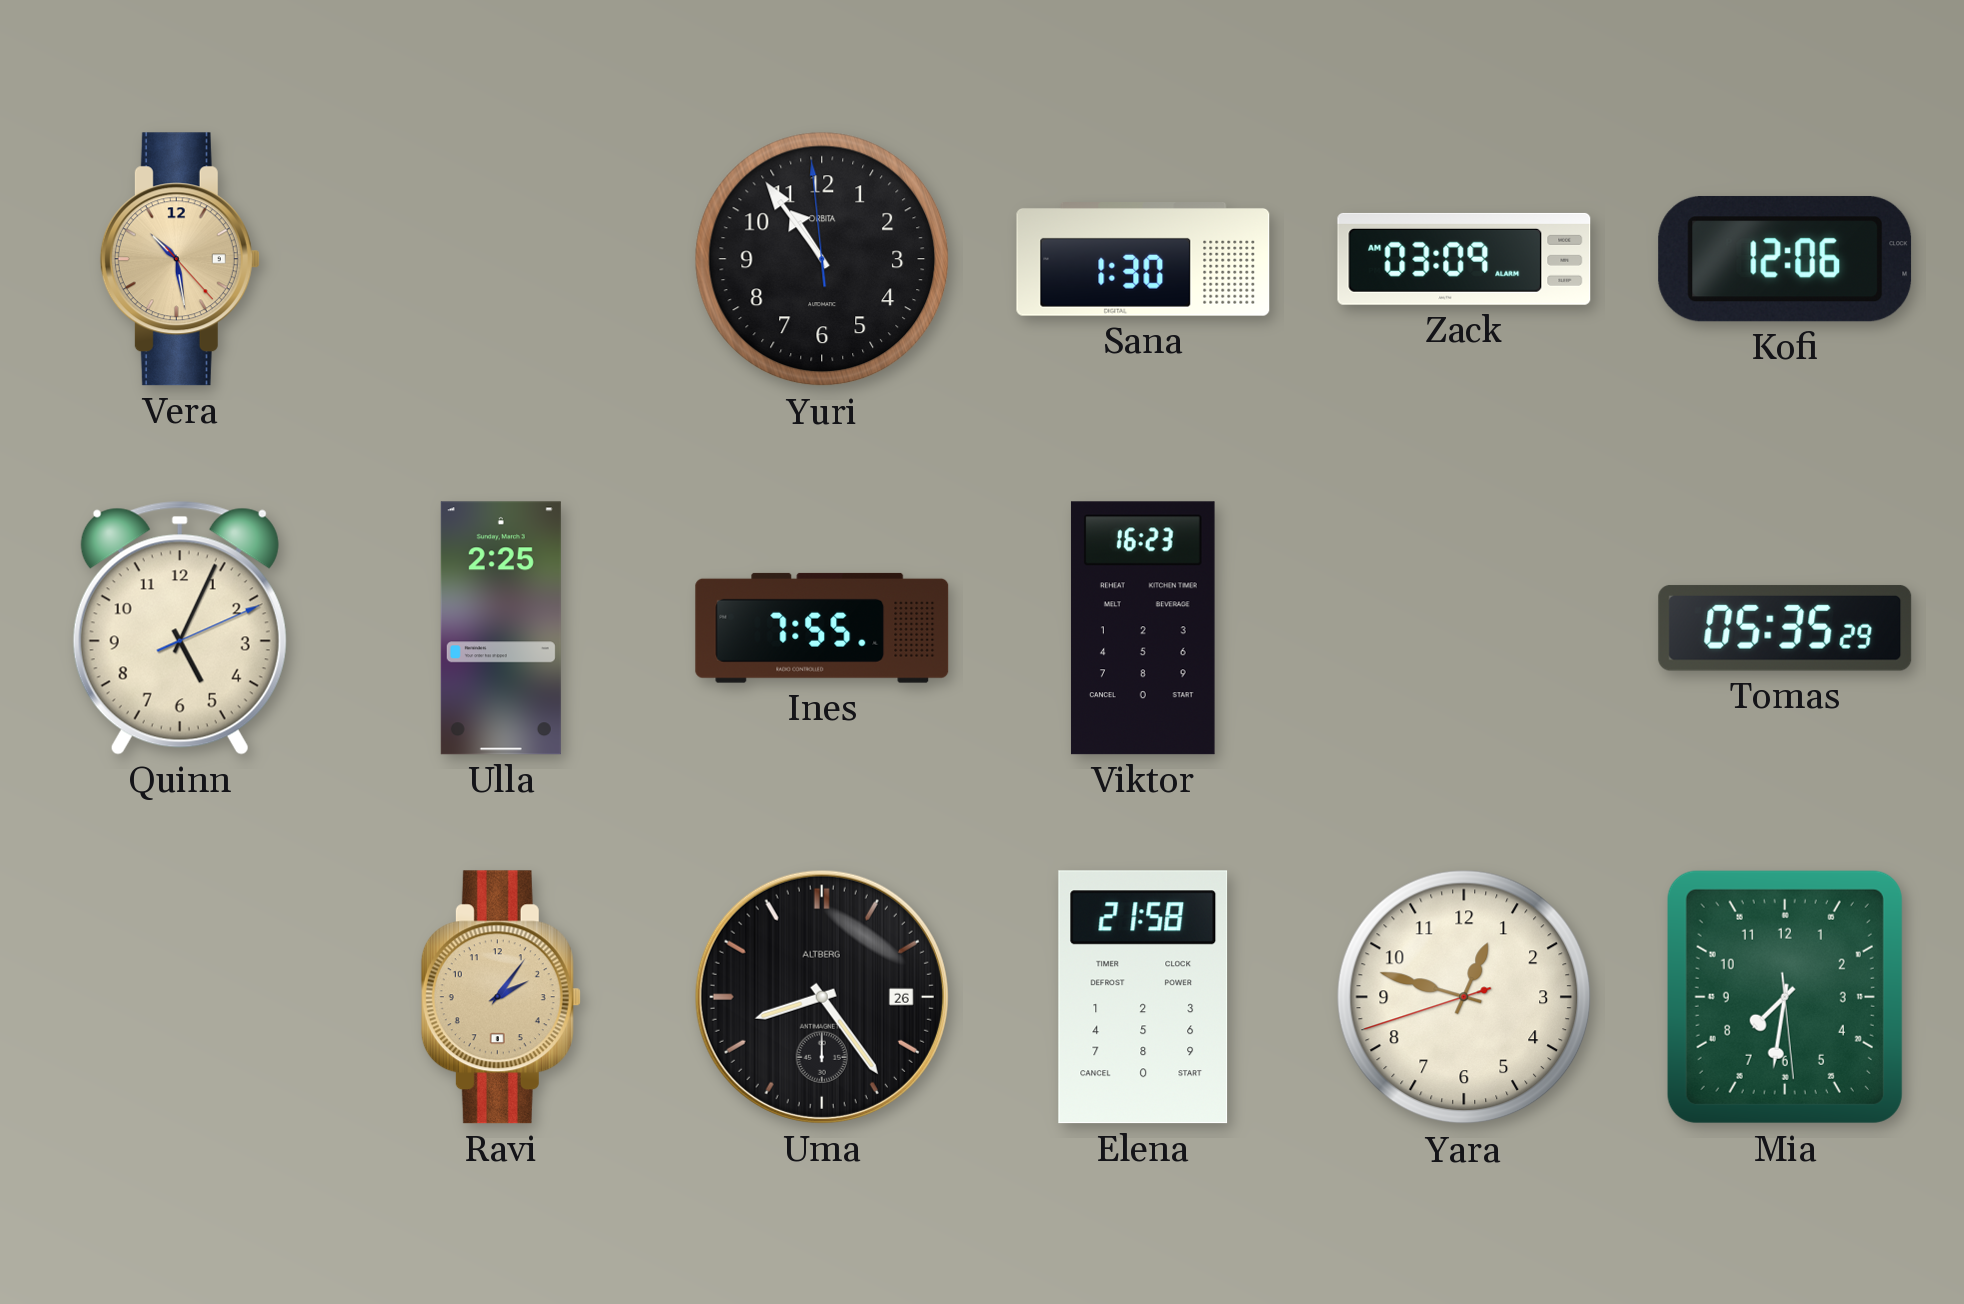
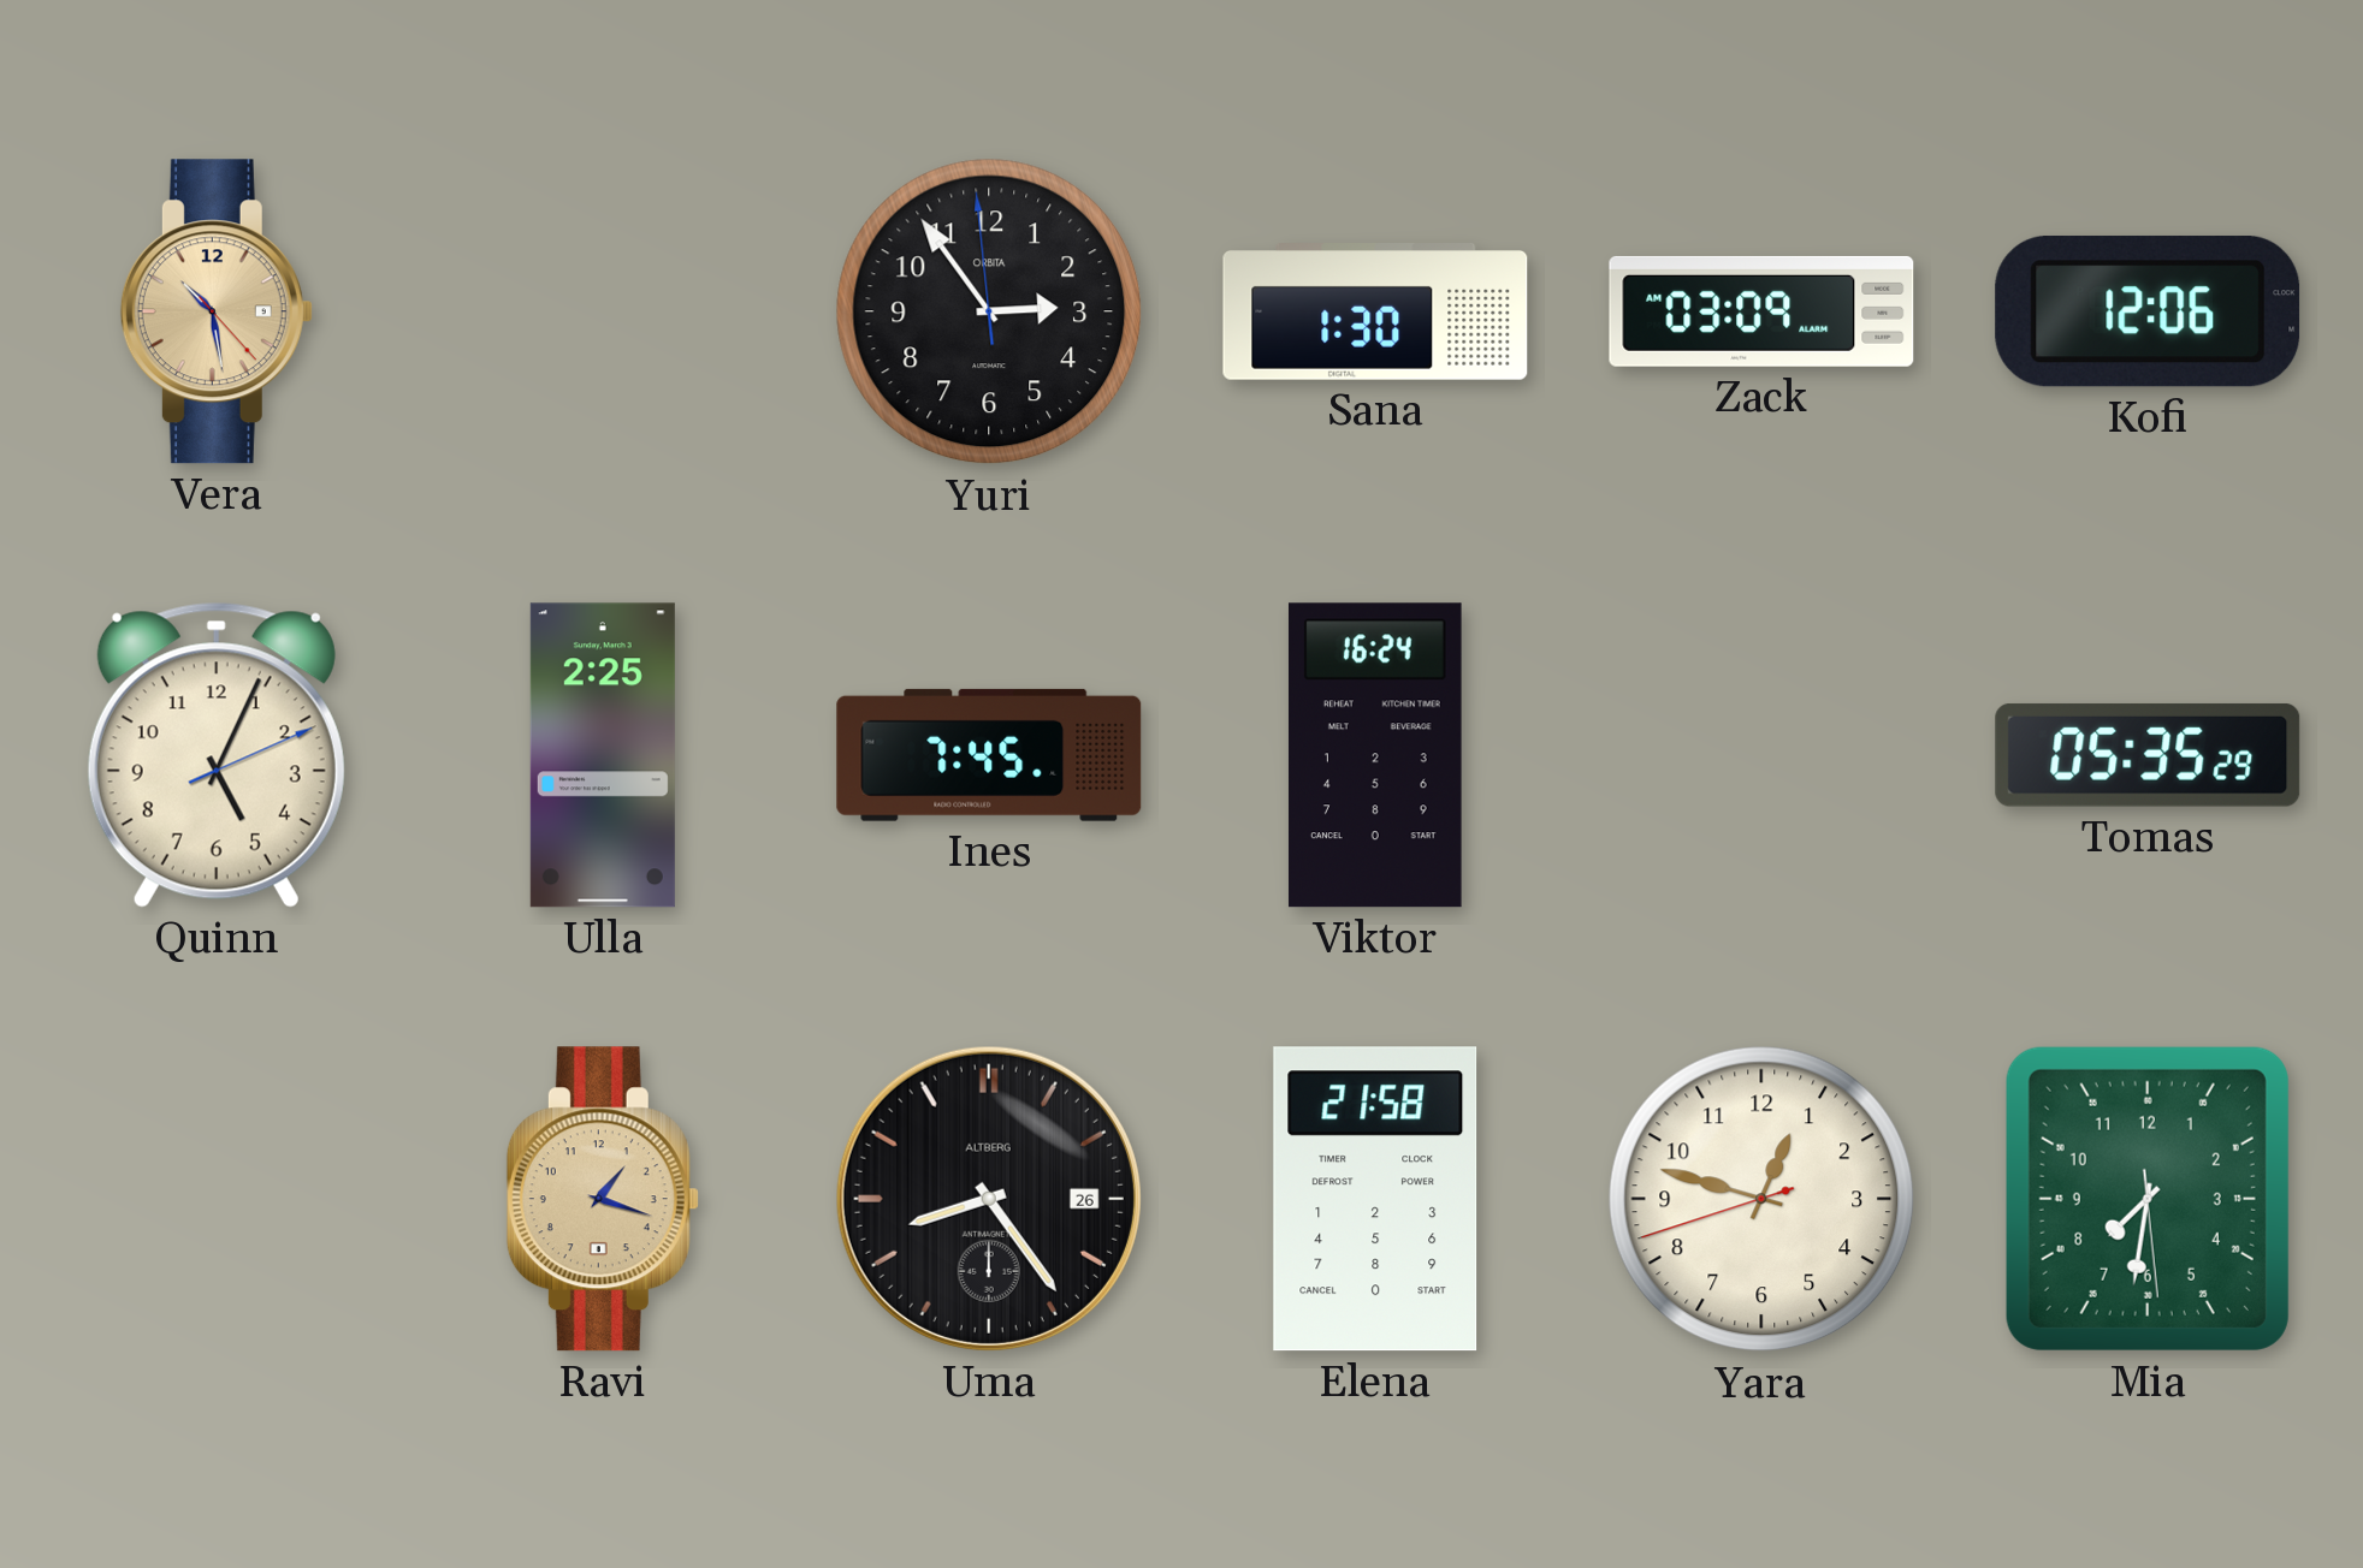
Yuri: 10:53 -> 2:53 (989, 311)
Ines: 7:55 -> 7:45 (989, 755)
Viktor: 16:23 -> 16:24 (1375, 755)
Ravi: 2:06 -> 1:18 (603, 1199)
